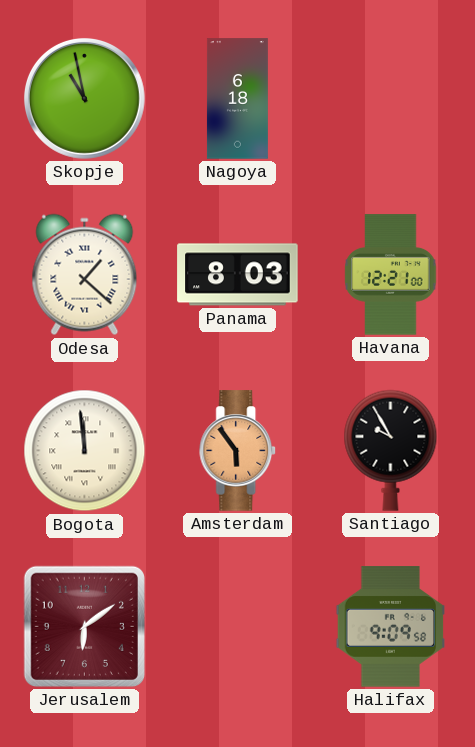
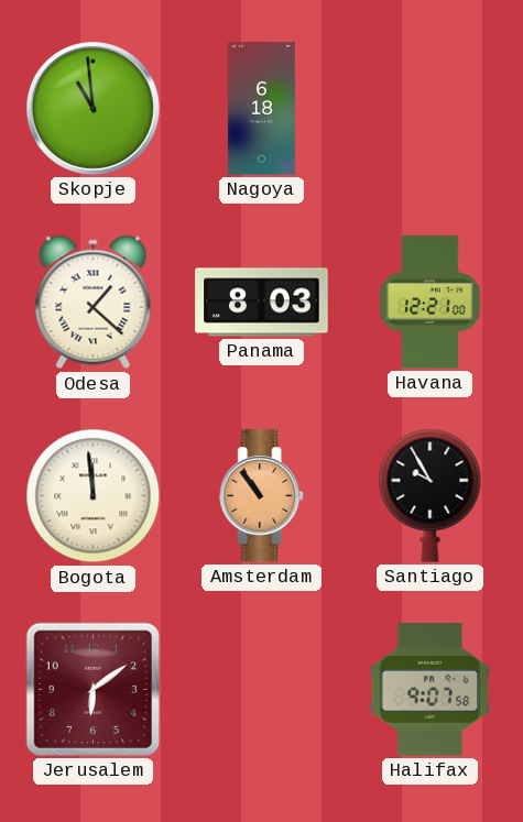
Skopje: 10:58 -> 10:59 (92, 108)
Amsterdam: 5:54 -> 10:54 (262, 496)
Halifax: 9:09 -> 9:07 (431, 690)
